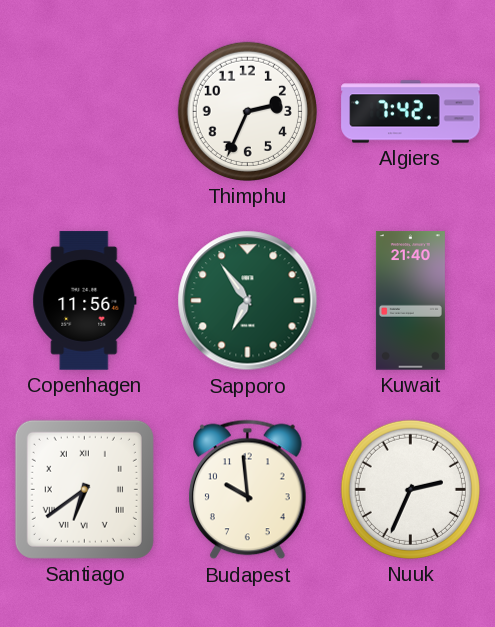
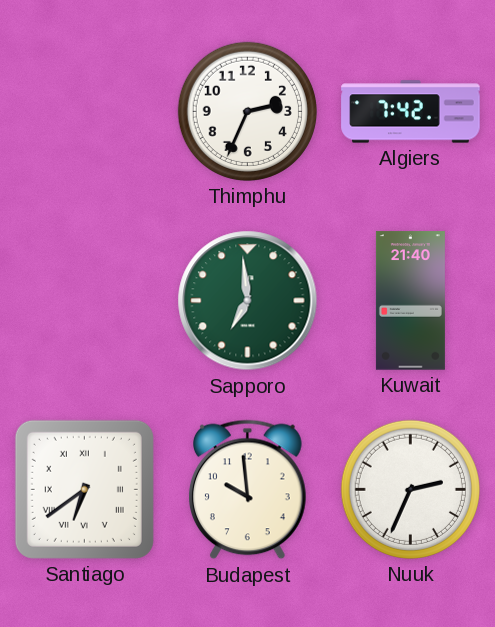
Copenhagen: 11:56 -> none (85, 301)
Sapporo: 6:54 -> 6:59 (248, 301)
